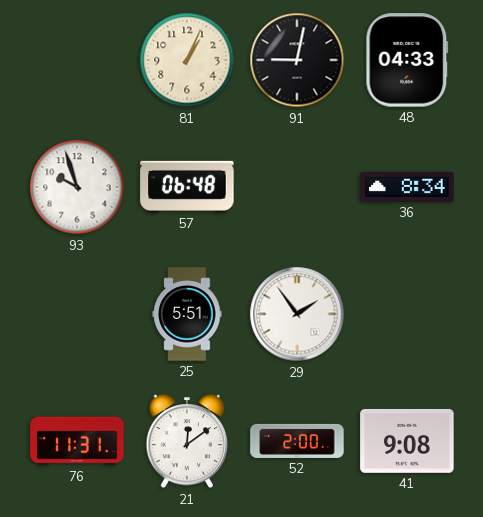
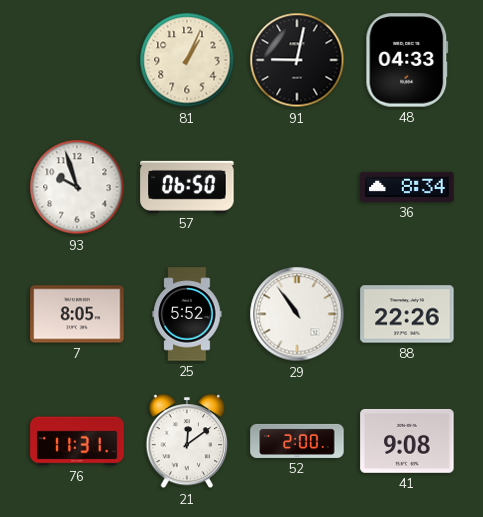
57: 06:48 -> 06:50 (187, 187)
7: none -> 8:05 (77, 314)
25: 5:51 -> 5:52 (187, 314)
29: 1:54 -> 10:54 (297, 314)
88: none -> 22:26 (407, 314)
